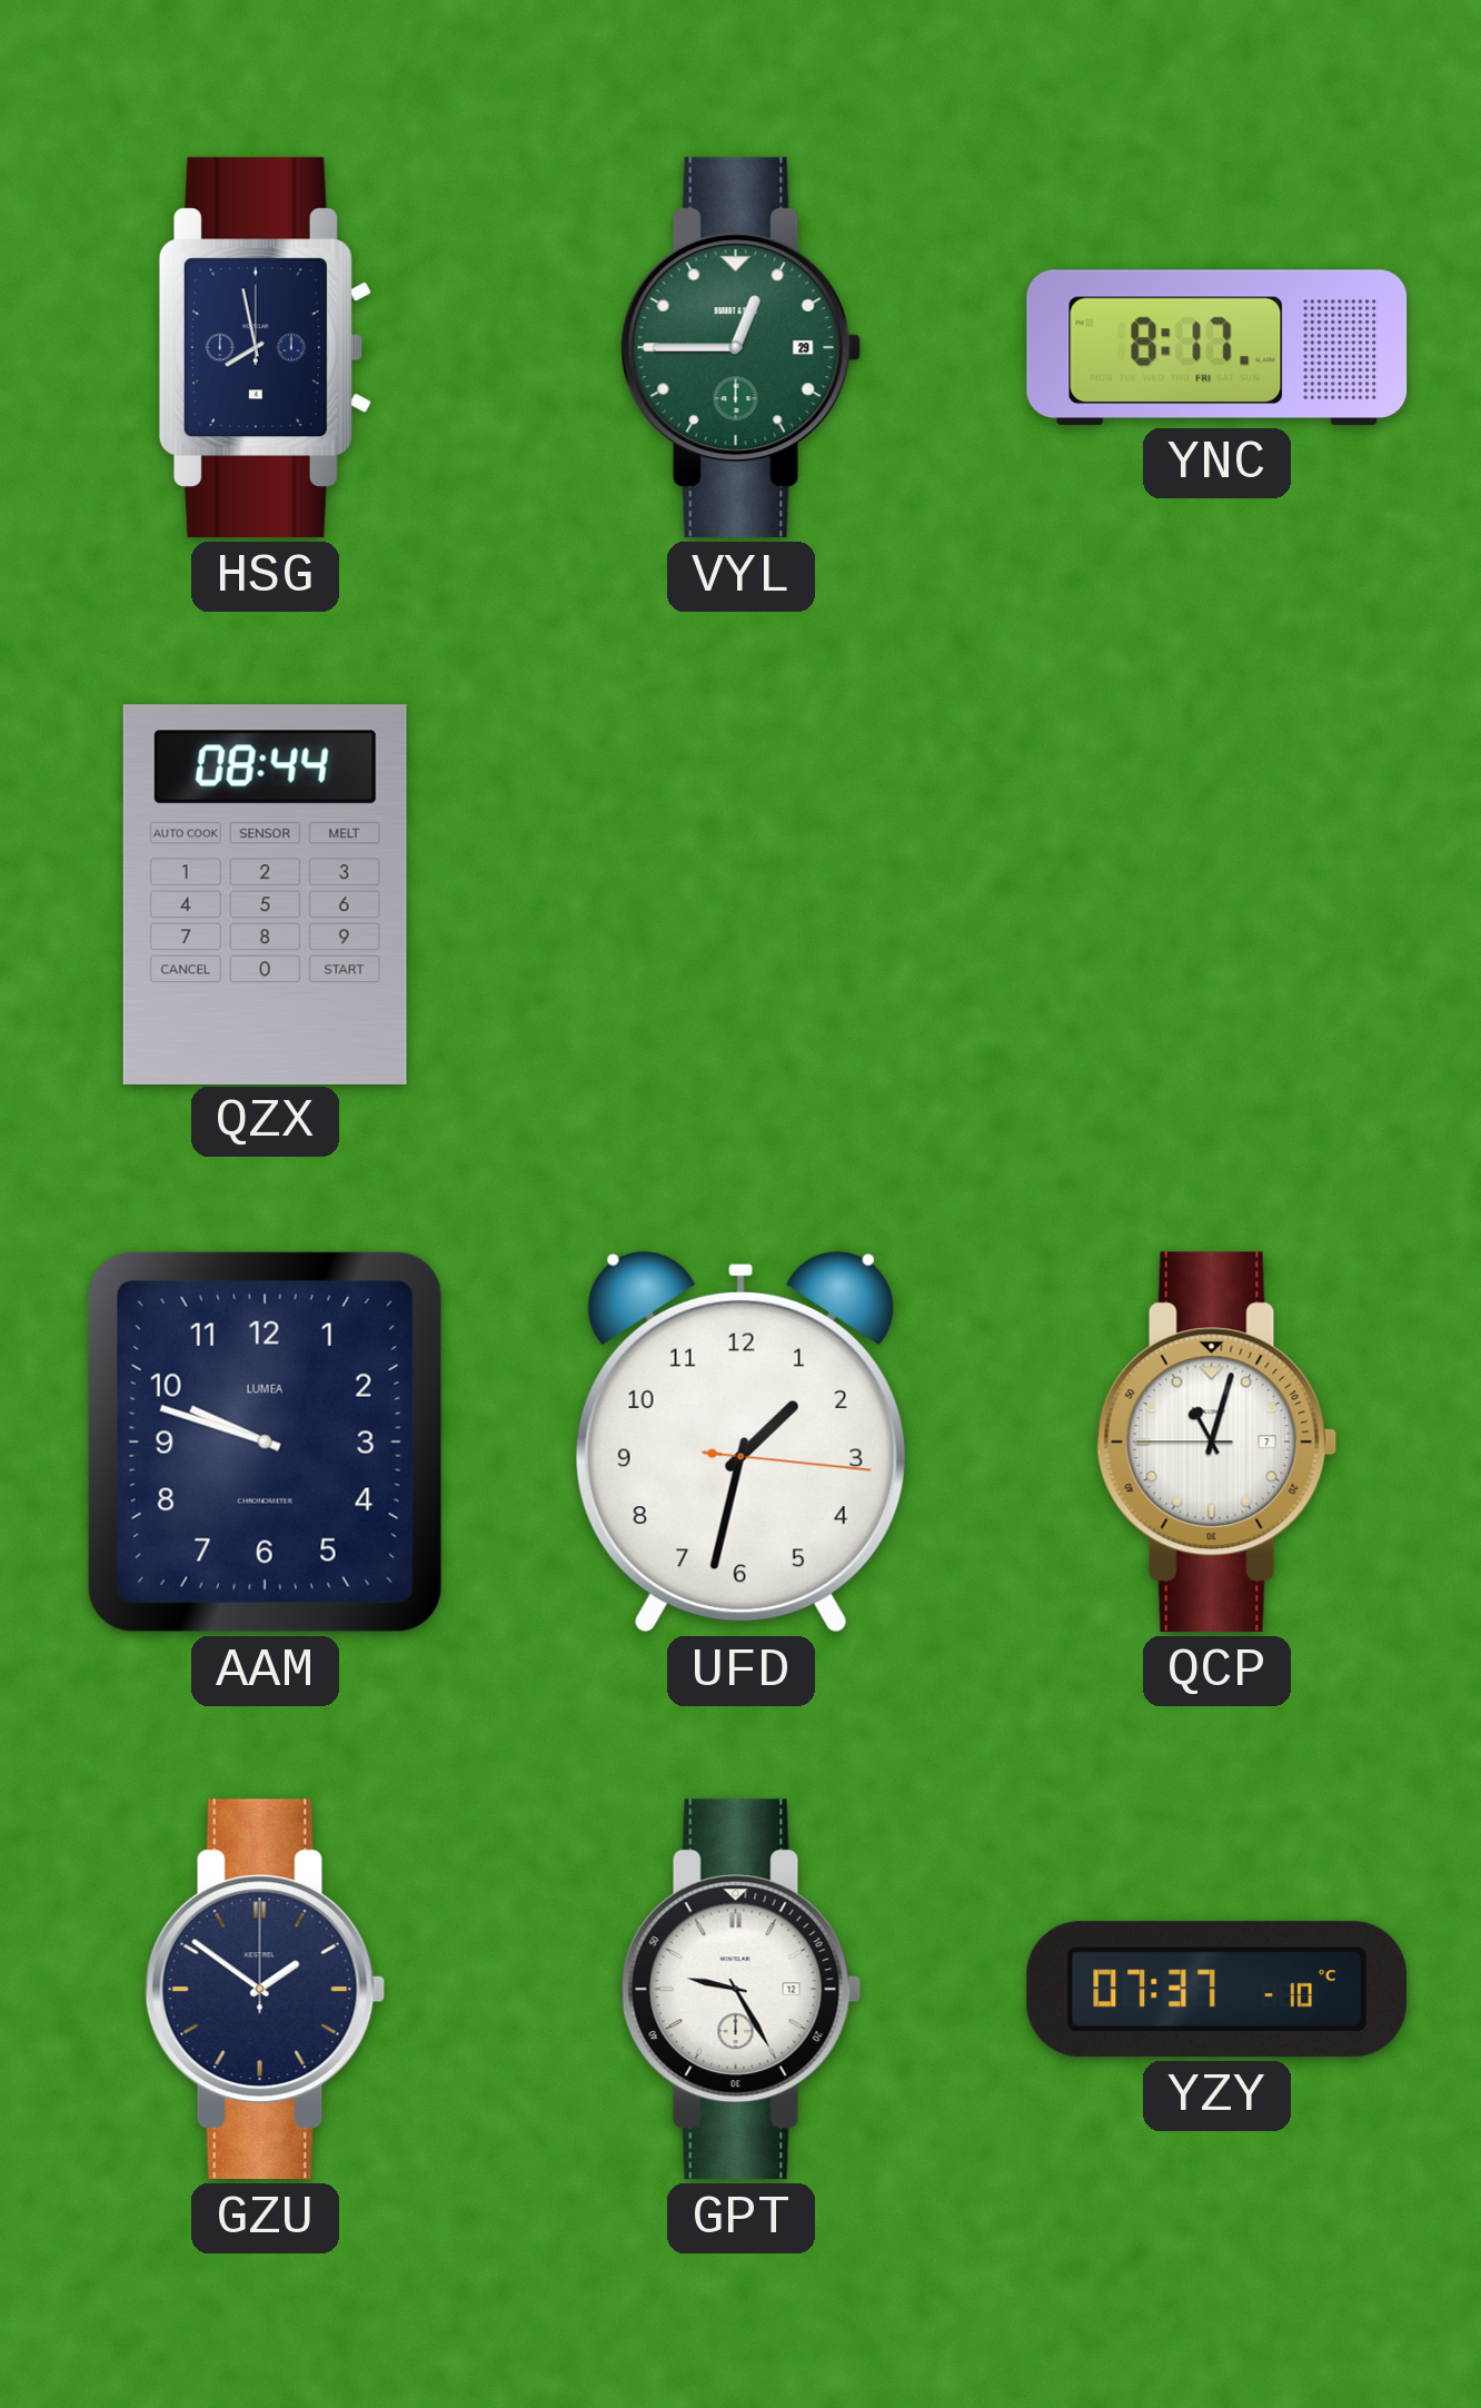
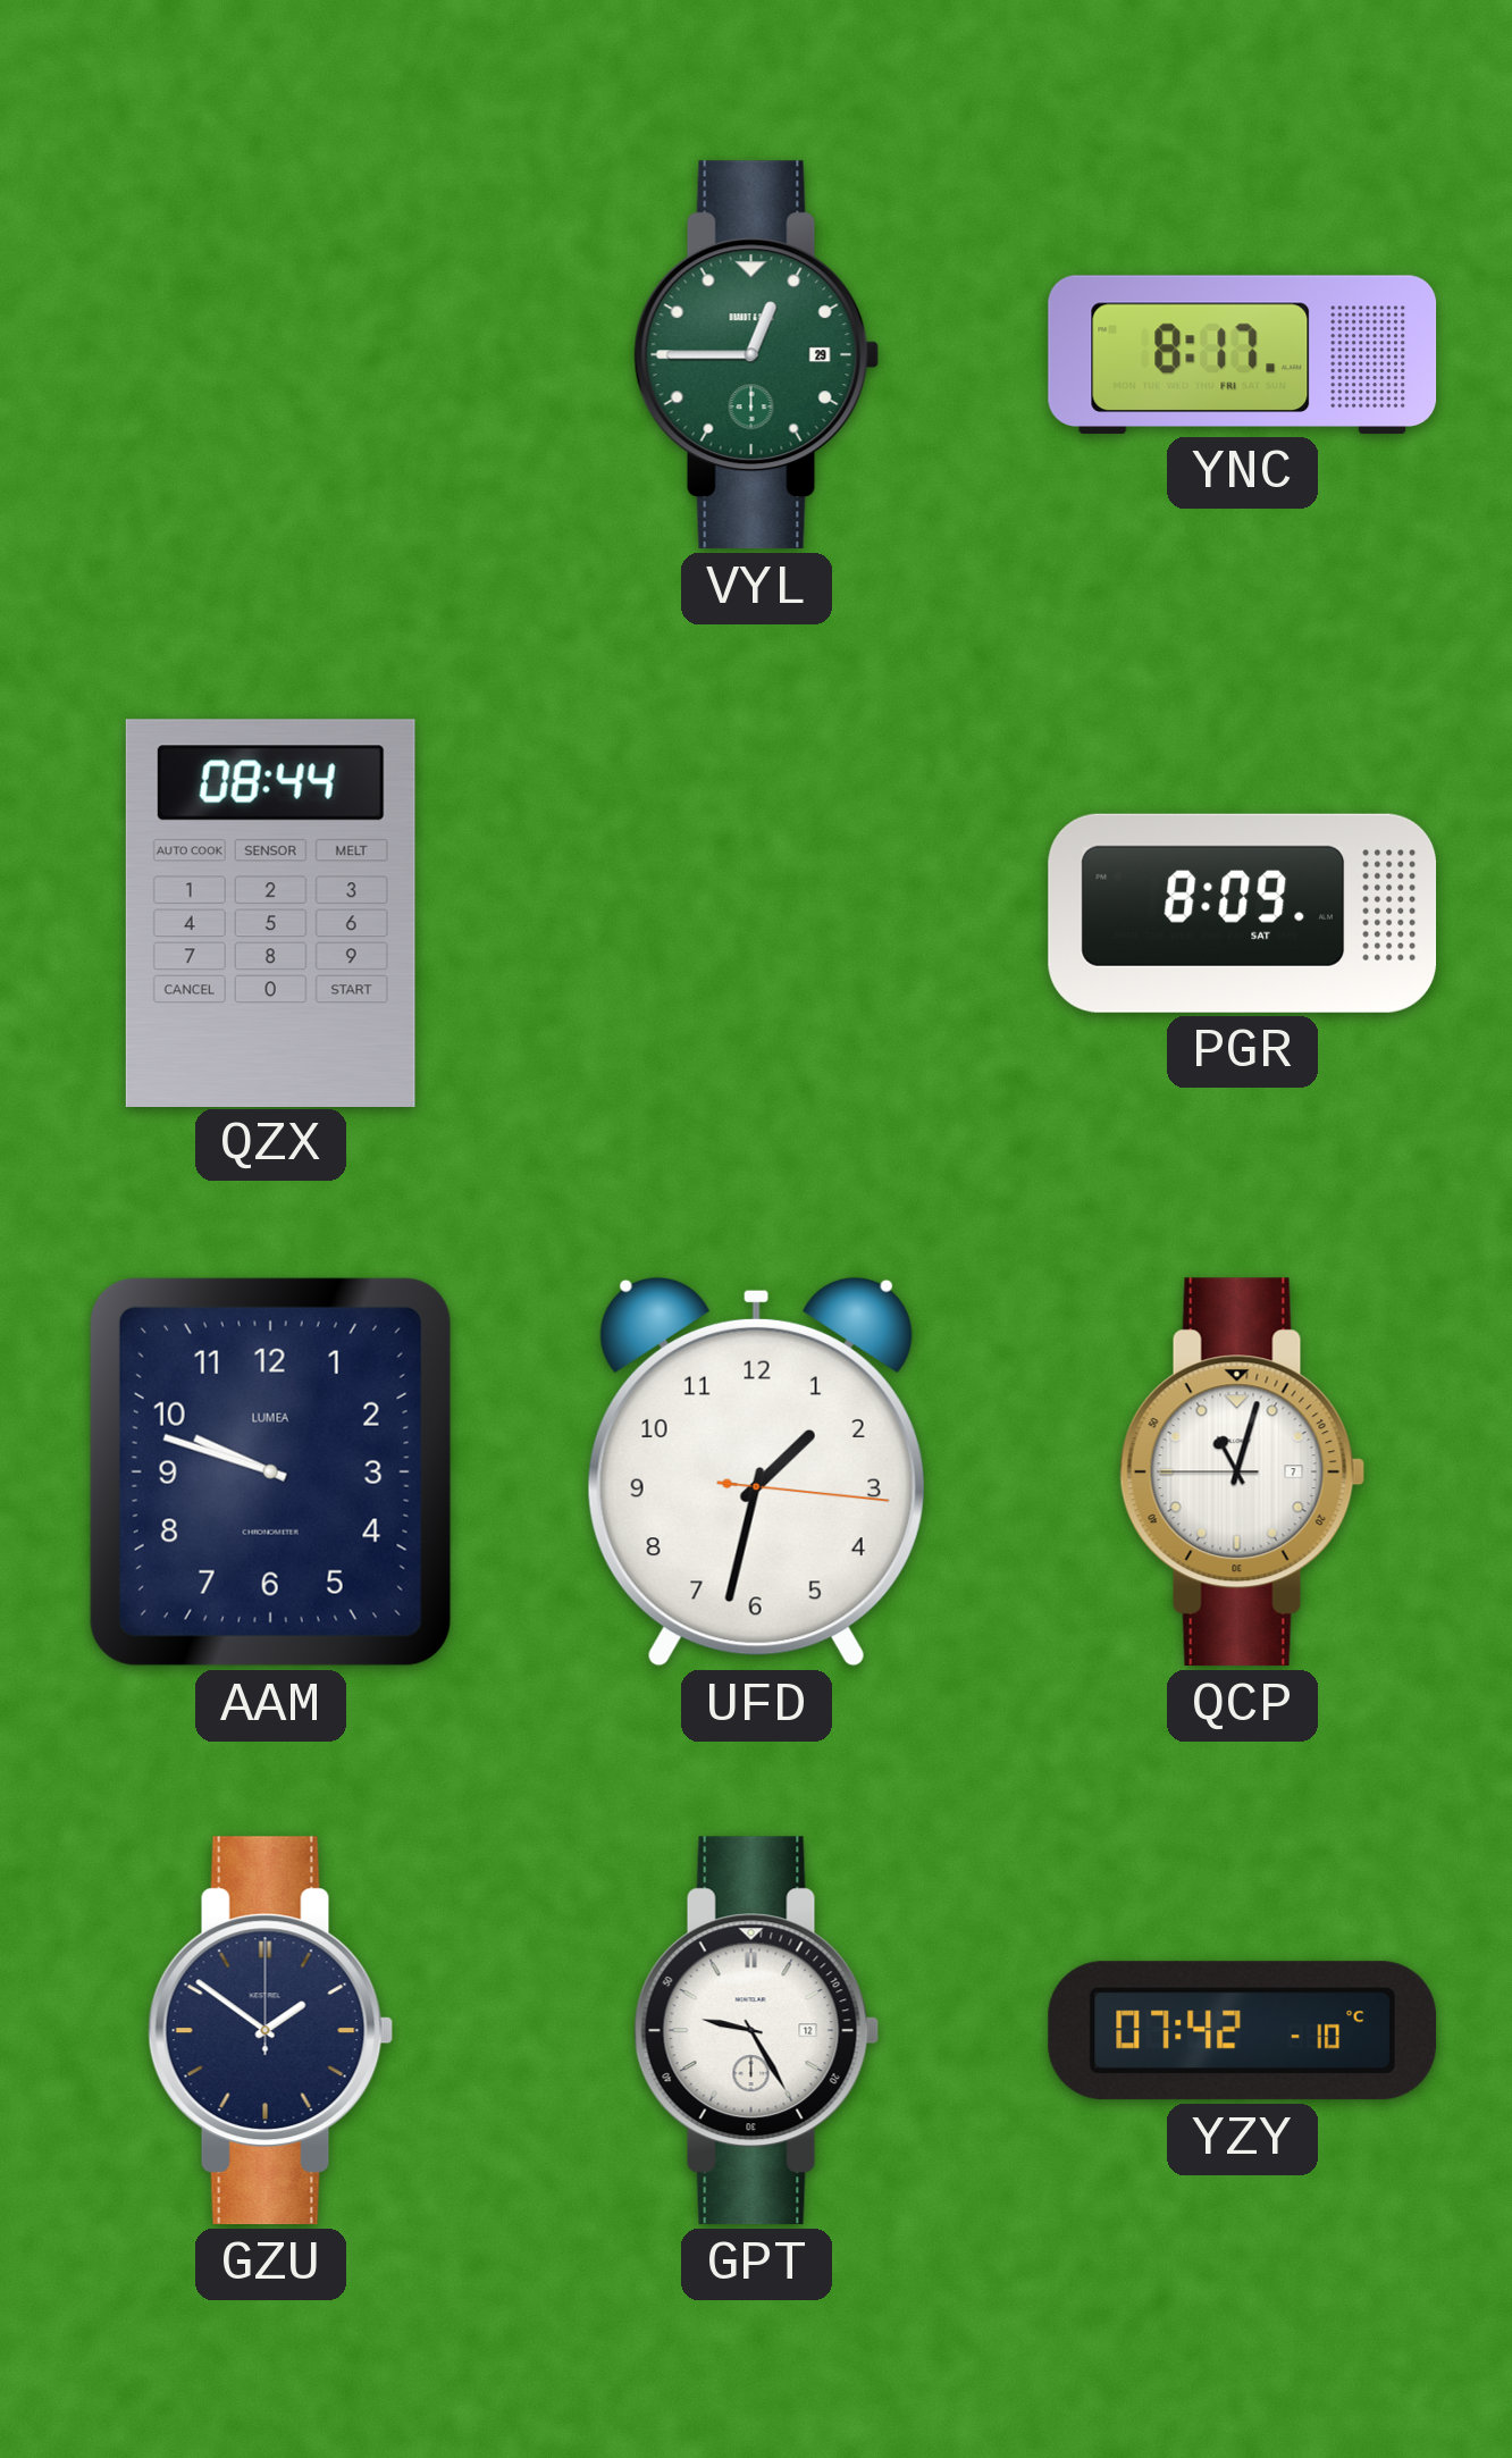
HSG: 7:58 -> none (265, 348)
PGR: none -> 8:09 (1243, 913)
YZY: 07:37 -> 07:42 (1242, 2031)
